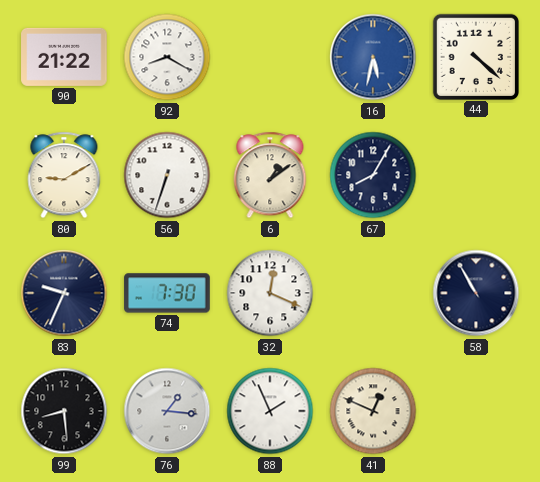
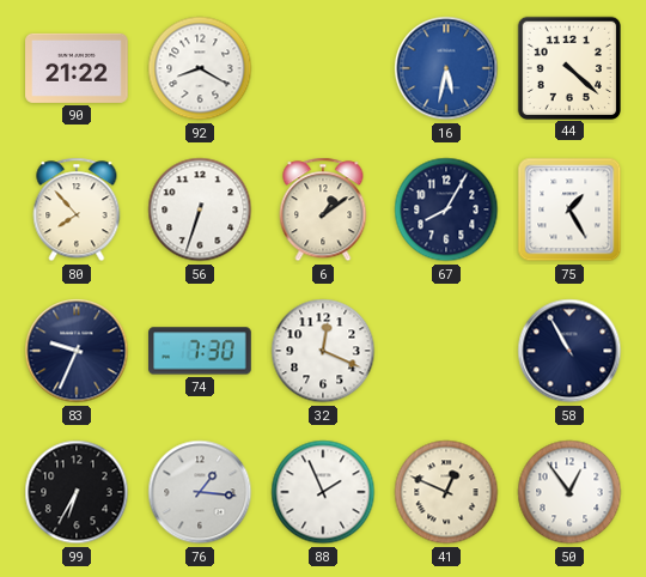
80: 9:10 -> 7:53 (77, 209)
75: none -> 1:25 (569, 209)
99: 8:29 -> 6:35 (77, 492)
50: none -> 12:54 (569, 492)
